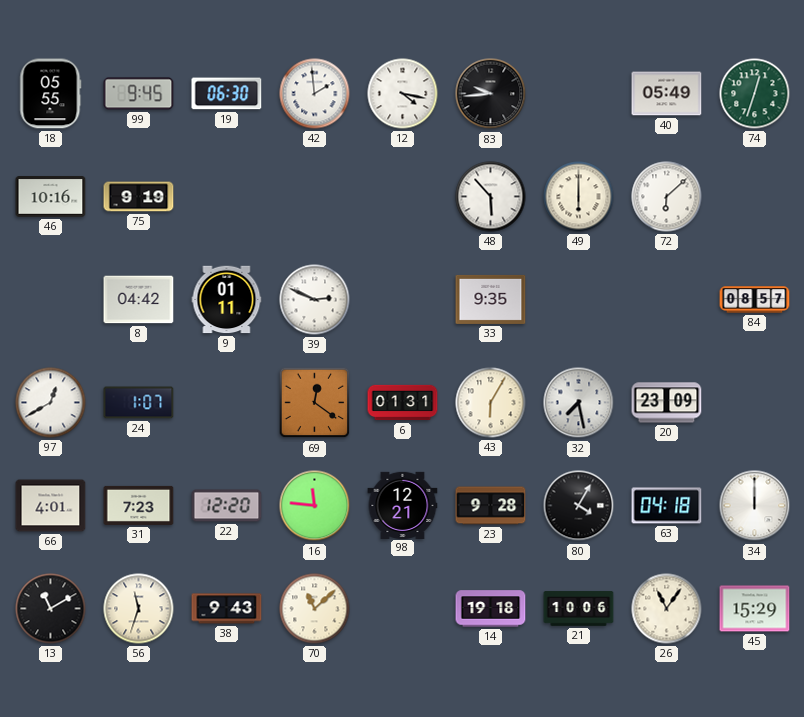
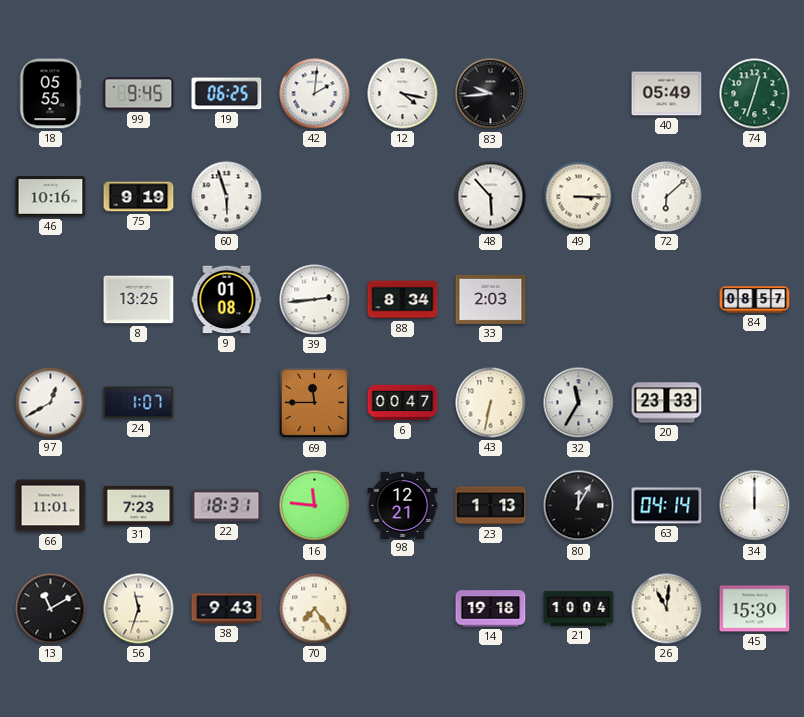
19: 06:30 -> 06:25 (227, 94)
42: 1:59 -> 2:01 (315, 94)
60: none -> 5:57 (227, 197)
49: 6:00 -> 3:15 (579, 197)
8: 04:42 -> 13:25 (139, 300)
9: 01:11 -> 01:08 (227, 300)
39: 2:49 -> 2:44 (315, 300)
88: none -> 8:34 (403, 300)
33: 9:35 -> 2:03 (491, 299)
69: 12:21 -> 11:45 (315, 403)
6: 01:31 -> 00:47 (403, 403)
43: 6:05 -> 6:32 (491, 403)
32: 7:28 -> 11:35 (579, 403)
20: 23:09 -> 23:33 (667, 403)
66: 4:01 -> 11:01 (51, 506)
22: 12:20 -> 18:31 (227, 506)
23: 9:28 -> 1:13 (491, 506)
80: 4:05 -> 12:05 (579, 506)
63: 04:18 -> 04:14 (667, 506)
70: 11:08 -> 7:24 (315, 609)
21: 10:06 -> 10:04 (579, 609)
26: 11:06 -> 11:01 (667, 609)
45: 15:29 -> 15:30 (755, 609)
